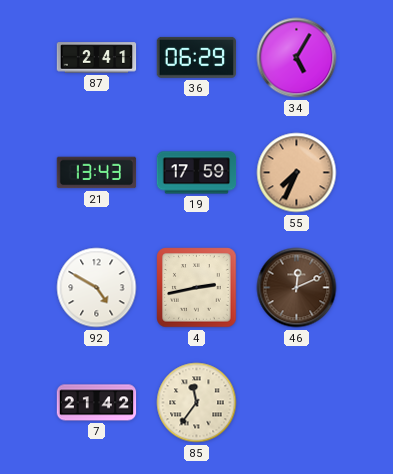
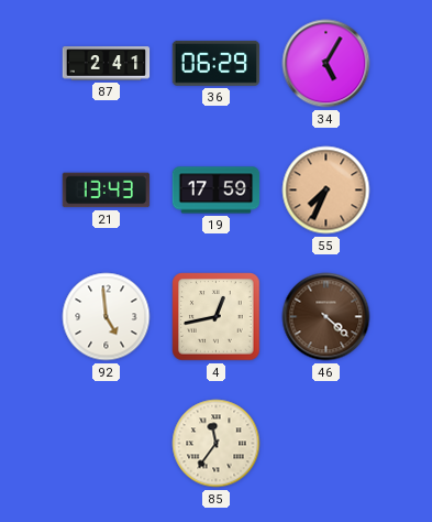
92: 4:50 -> 4:59 (107, 317)
4: 2:43 -> 12:43 (217, 317)
46: 12:11 -> 4:22 (326, 317)
7: 21:42 -> none (97, 403)
